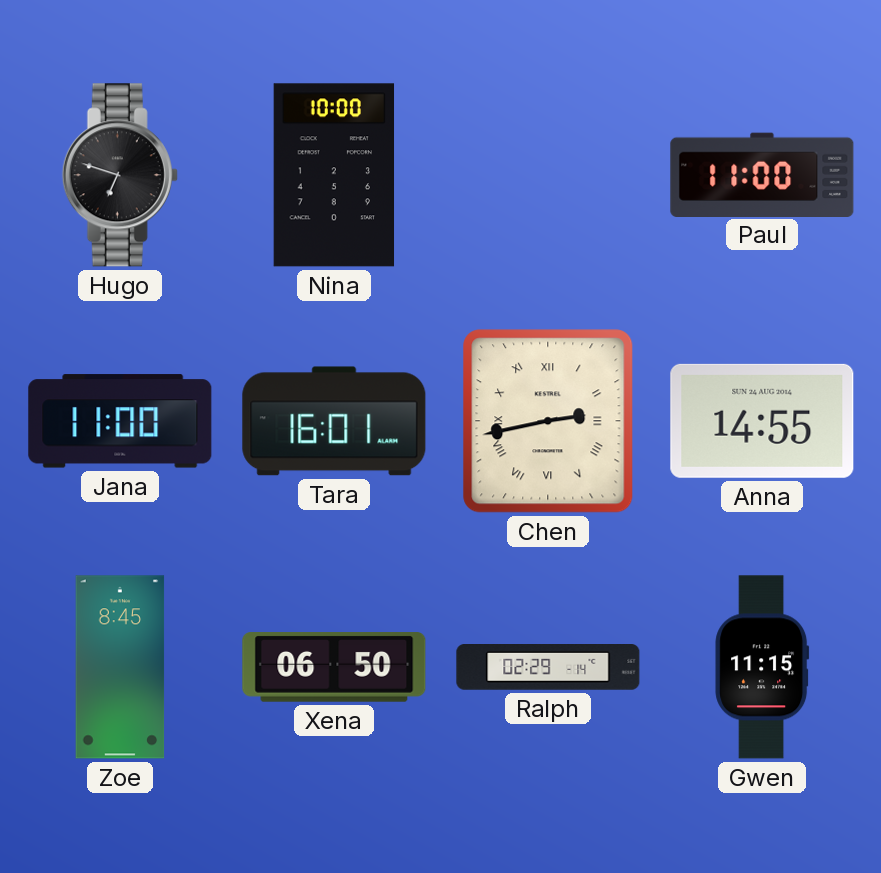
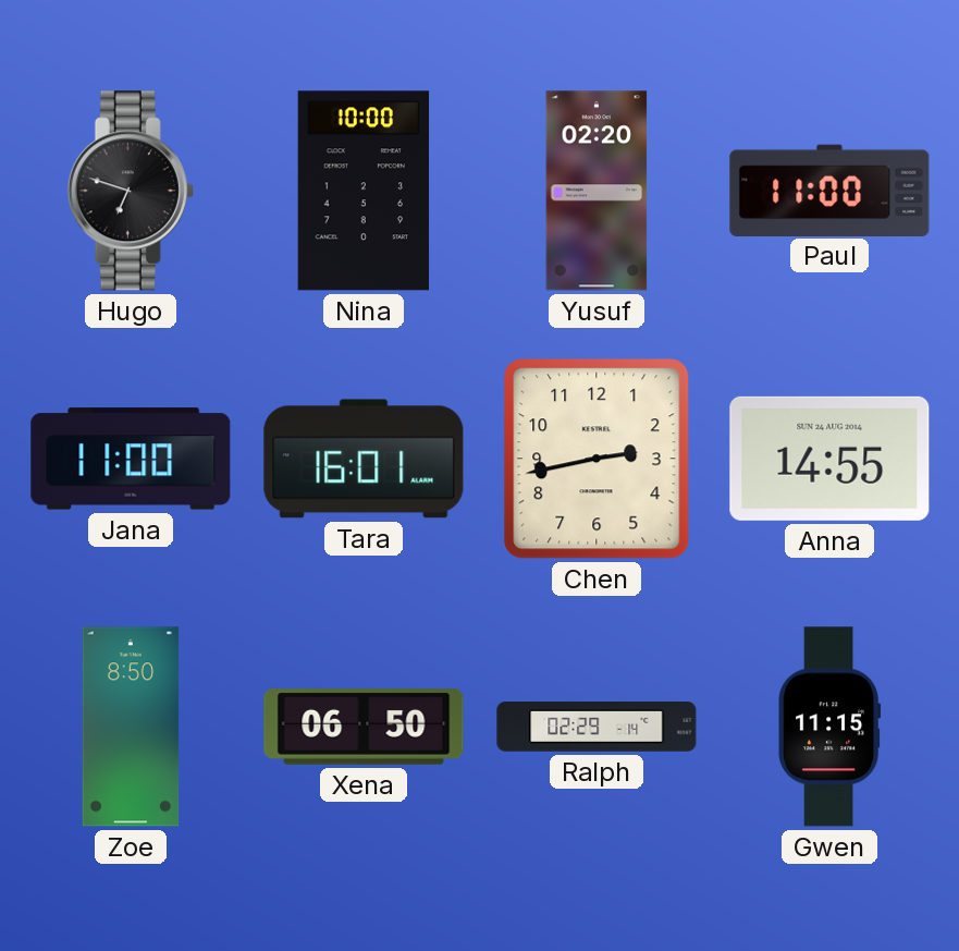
Yusuf: none -> 02:20 (597, 191)
Chen numerals: Roman -> Arabic (597, 459)
Zoe: 8:45 -> 8:50 (131, 727)
